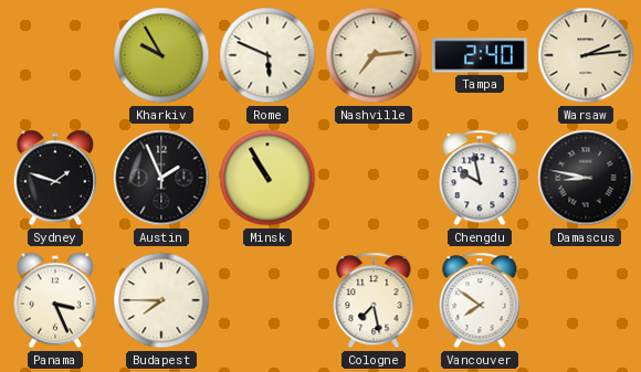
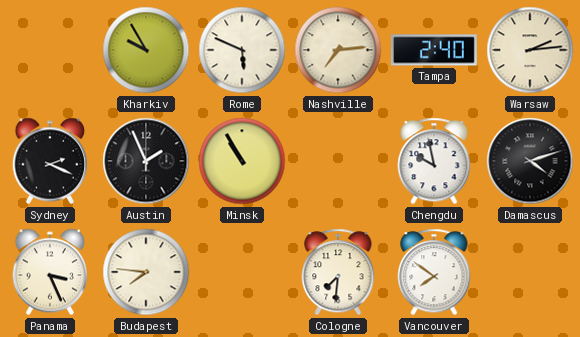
Sydney: 1:48 -> 2:19 (50, 161)
Damascus: 8:47 -> 4:12 (530, 161)
Budapest: 7:45 -> 7:46 (146, 272)
Cologne: 7:28 -> 7:31 (338, 272)
